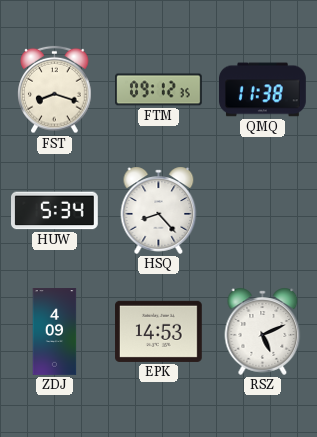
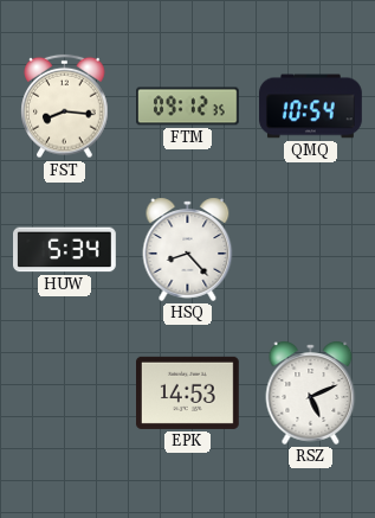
FST: 8:18 -> 8:16 (65, 107)
QMQ: 11:38 -> 10:54 (311, 107)
ZDJ: 4:09 -> none (55, 332)
